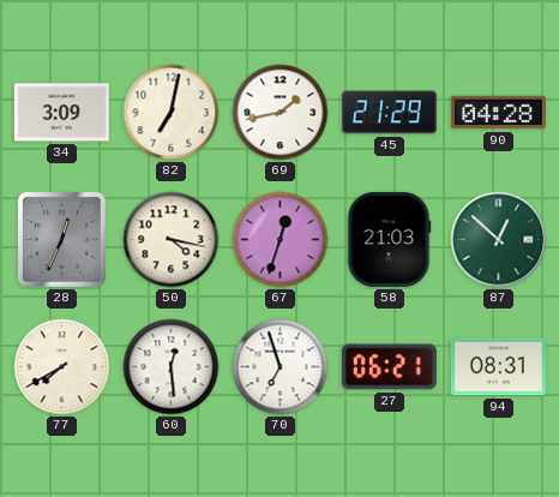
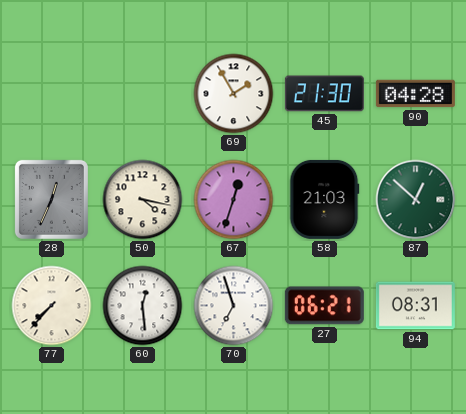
34: 3:09 -> none (61, 113)
82: 7:02 -> none (172, 113)
69: 1:43 -> 1:55 (234, 94)
45: 21:29 -> 21:30 (324, 94)
77: 7:40 -> 7:37 (52, 306)
